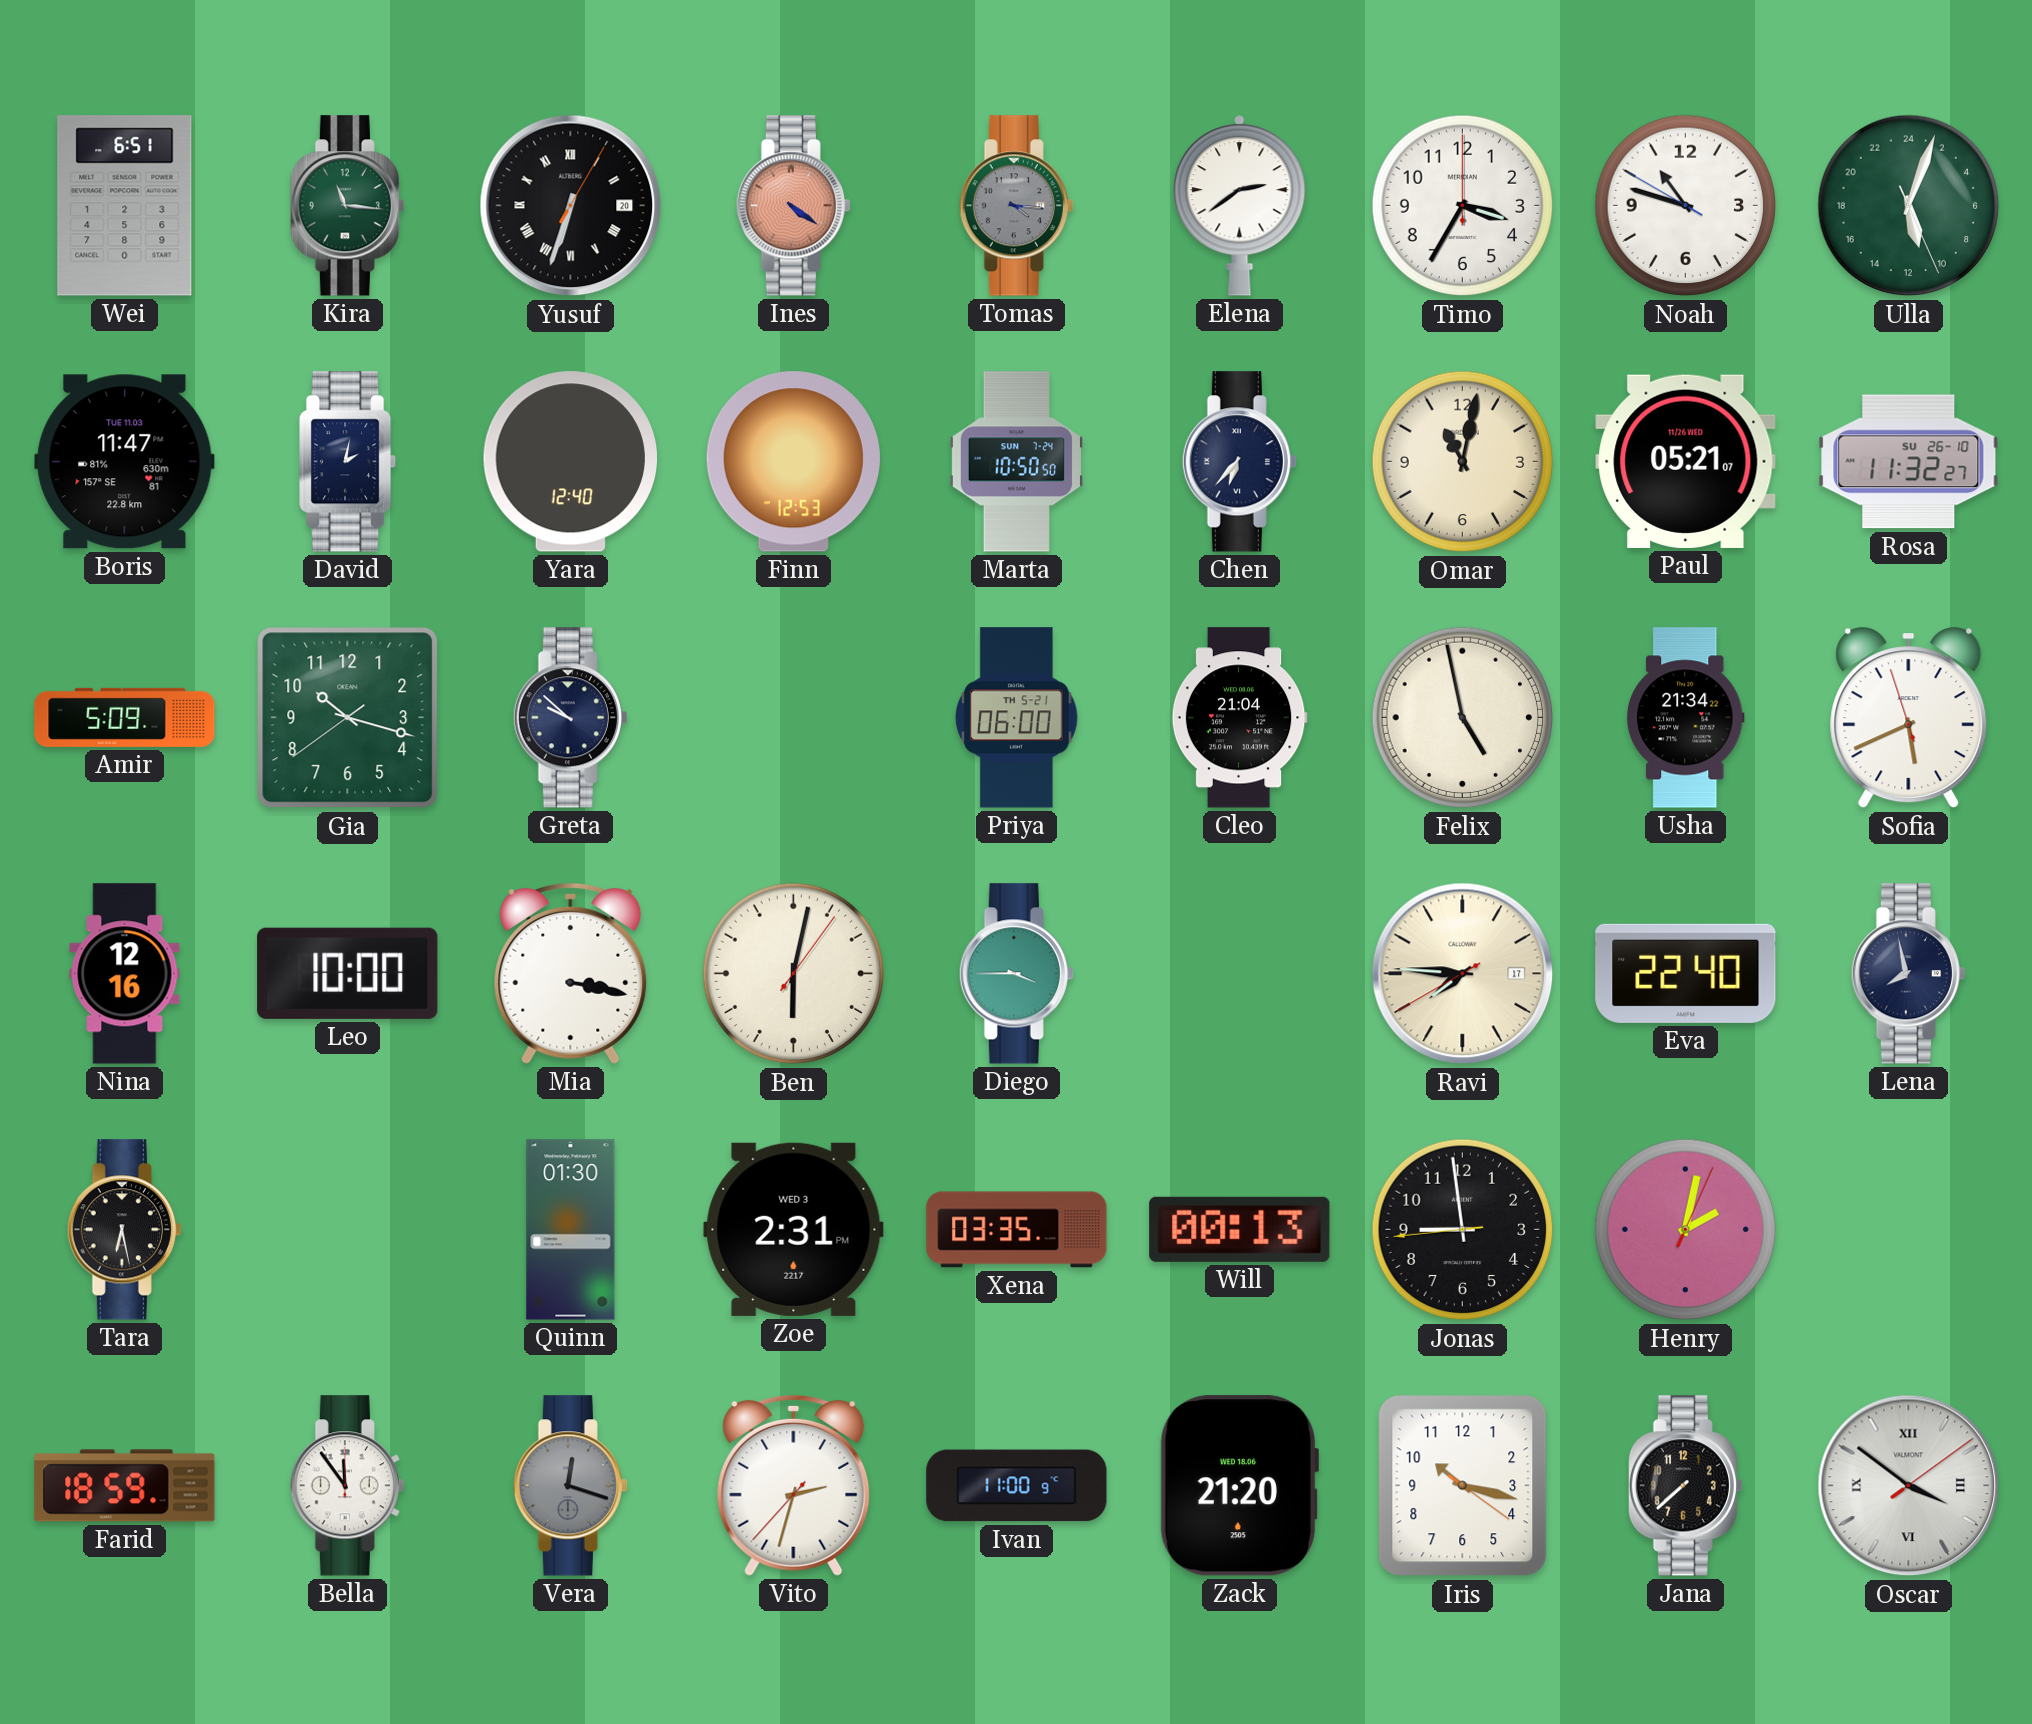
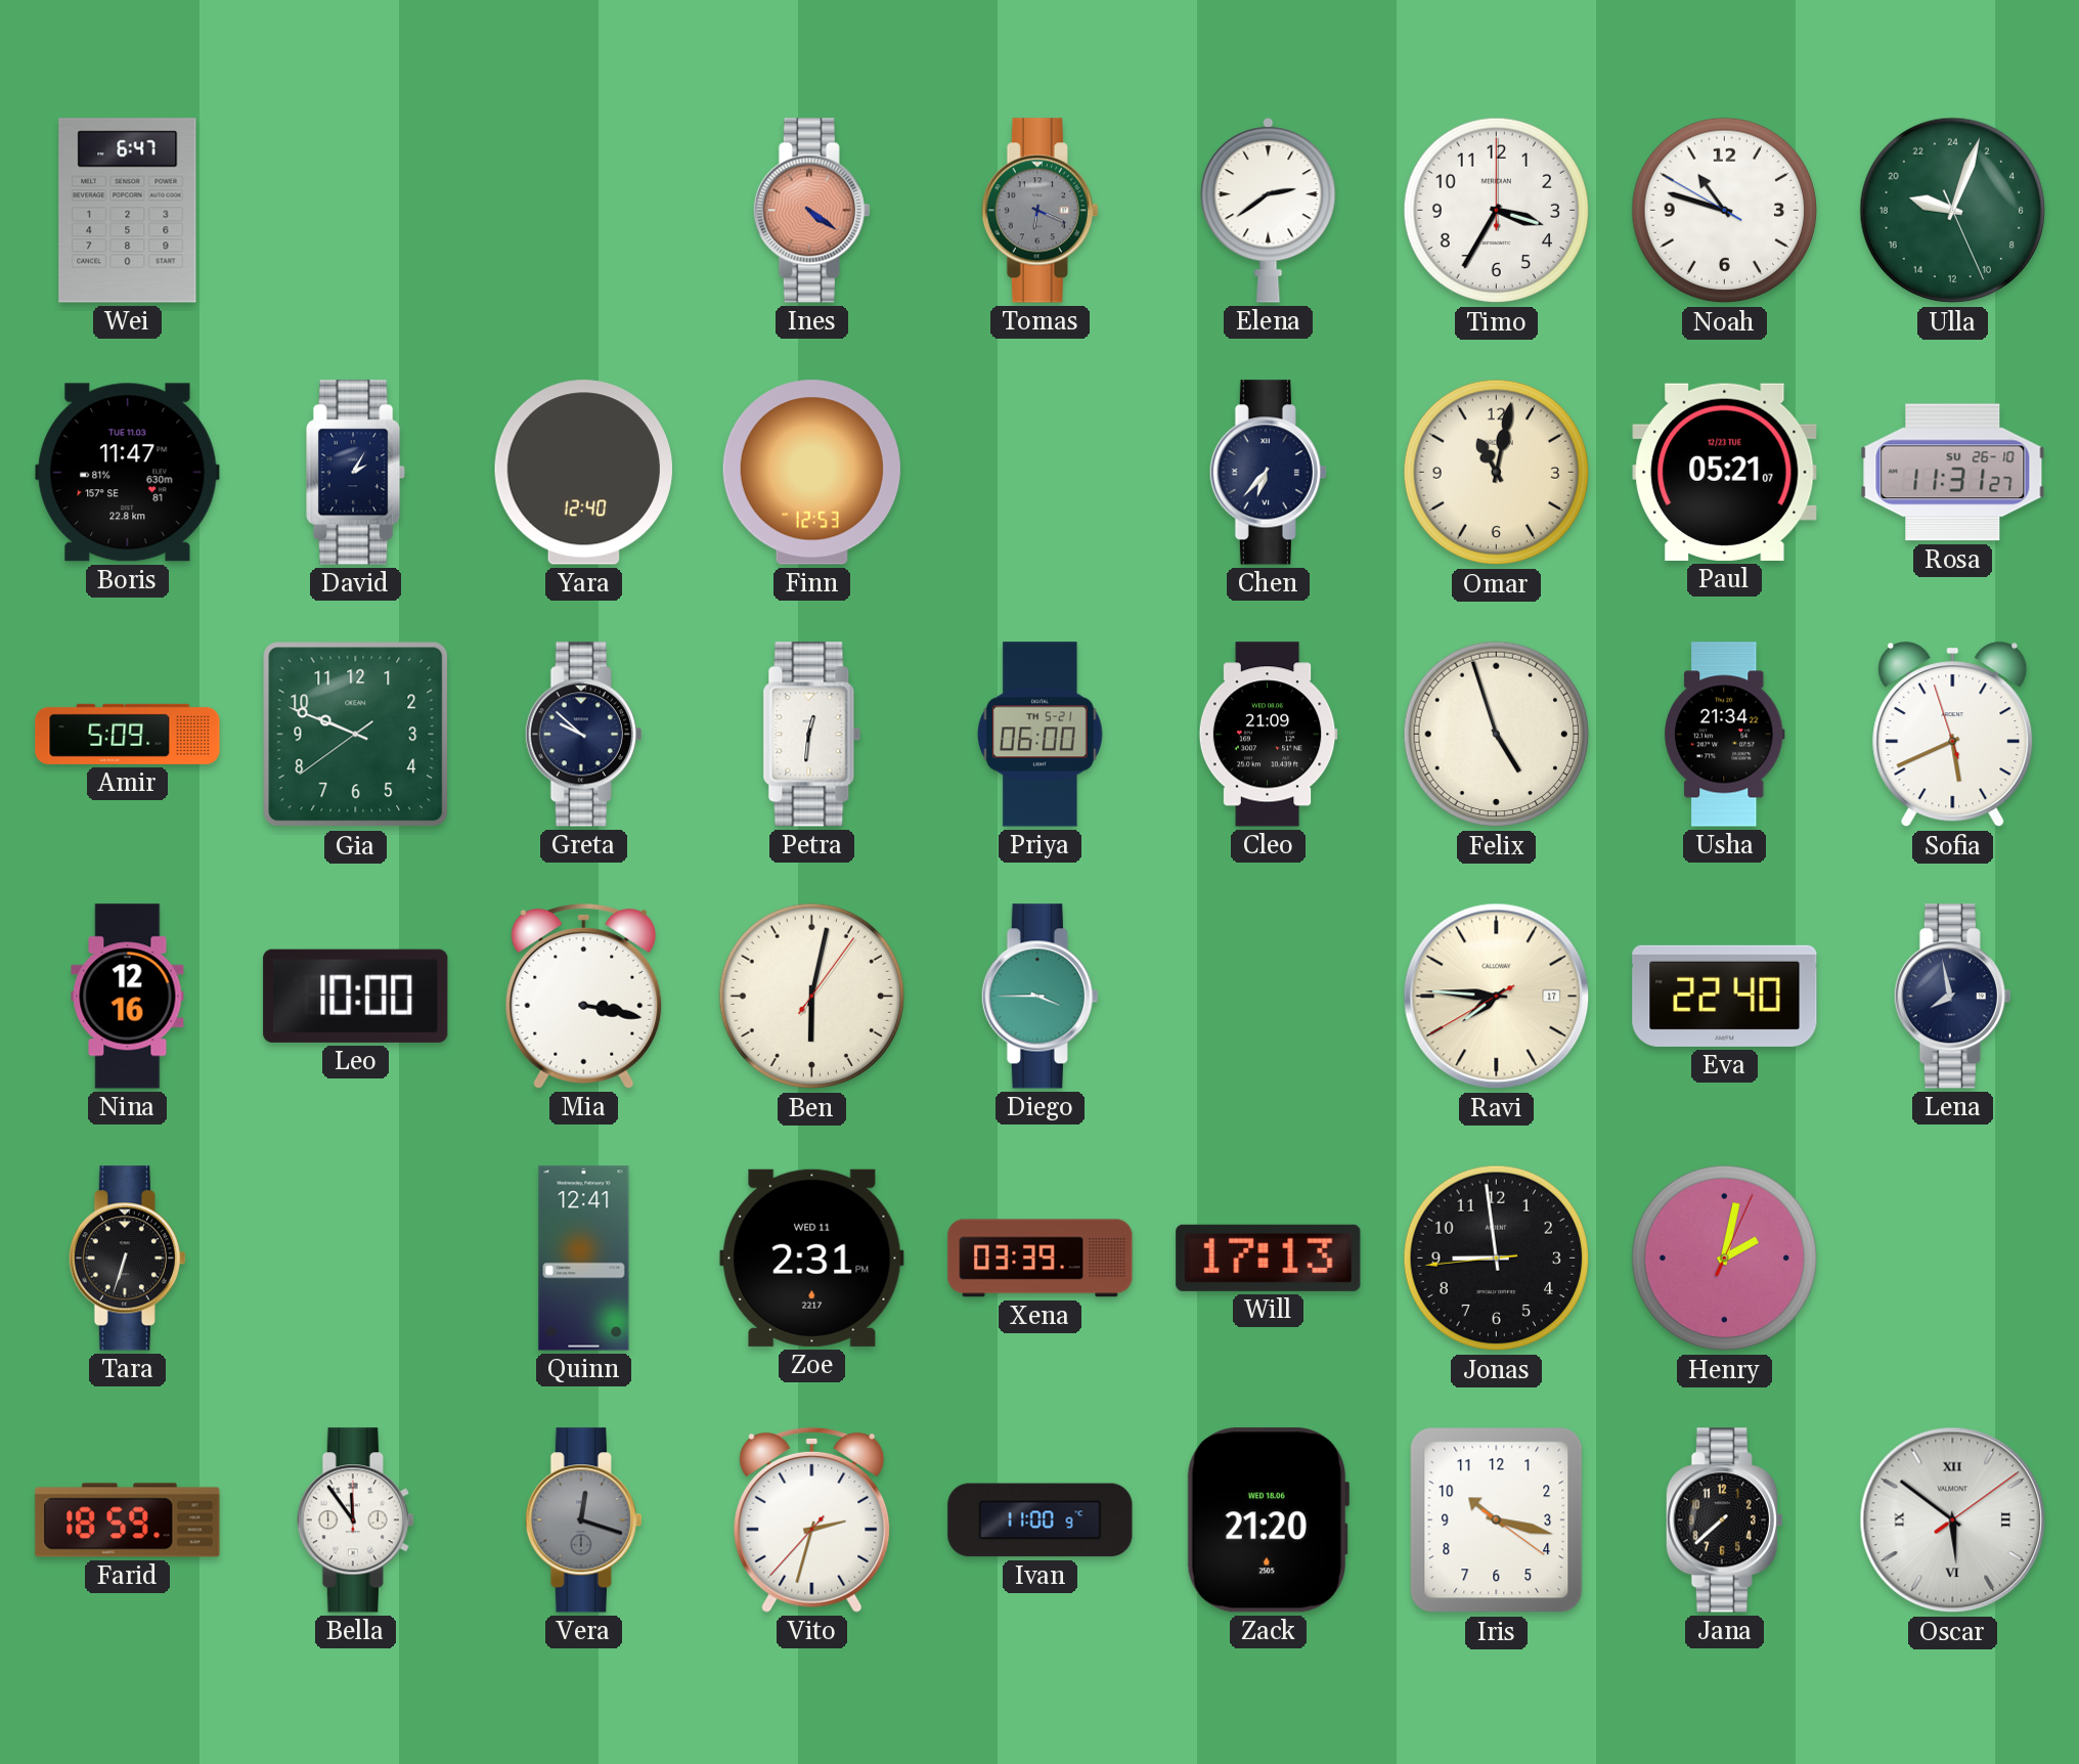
Wei: 6:51 -> 6:47 (128, 211)
Kira: 11:16 -> none (347, 206)
Yusuf: 6:33 -> none (571, 206)
Tomas: 4:16 -> 6:19 (1039, 211)
Ulla: 11:03 -> 19:03 (1953, 211)
David: 2:02 -> 2:05 (356, 473)
Marta: 10:50 -> none (1016, 462)
Paul date: 11/26 WED -> 12/23 TUE (1725, 472)
Rosa: 11:32 -> 11:31 (1953, 473)
Gia: 10:17 -> 9:48 (356, 735)
Petra: none -> 12:31 (812, 735)
Cleo: 21:04 -> 21:09 (1268, 735)
Felix: 4:58 -> 4:57 (1497, 735)
Tara: 6:28 -> 6:33 (127, 1259)
Quinn: 01:30 -> 12:41 (584, 1259)
Zoe date: WED 3 -> WED 11 (812, 1258)
Xena: 03:35 -> 03:39 (1041, 1259)
Will: 00:13 -> 17:13 (1269, 1258)
Oscar: 3:51 -> 5:51 (1953, 1520)
